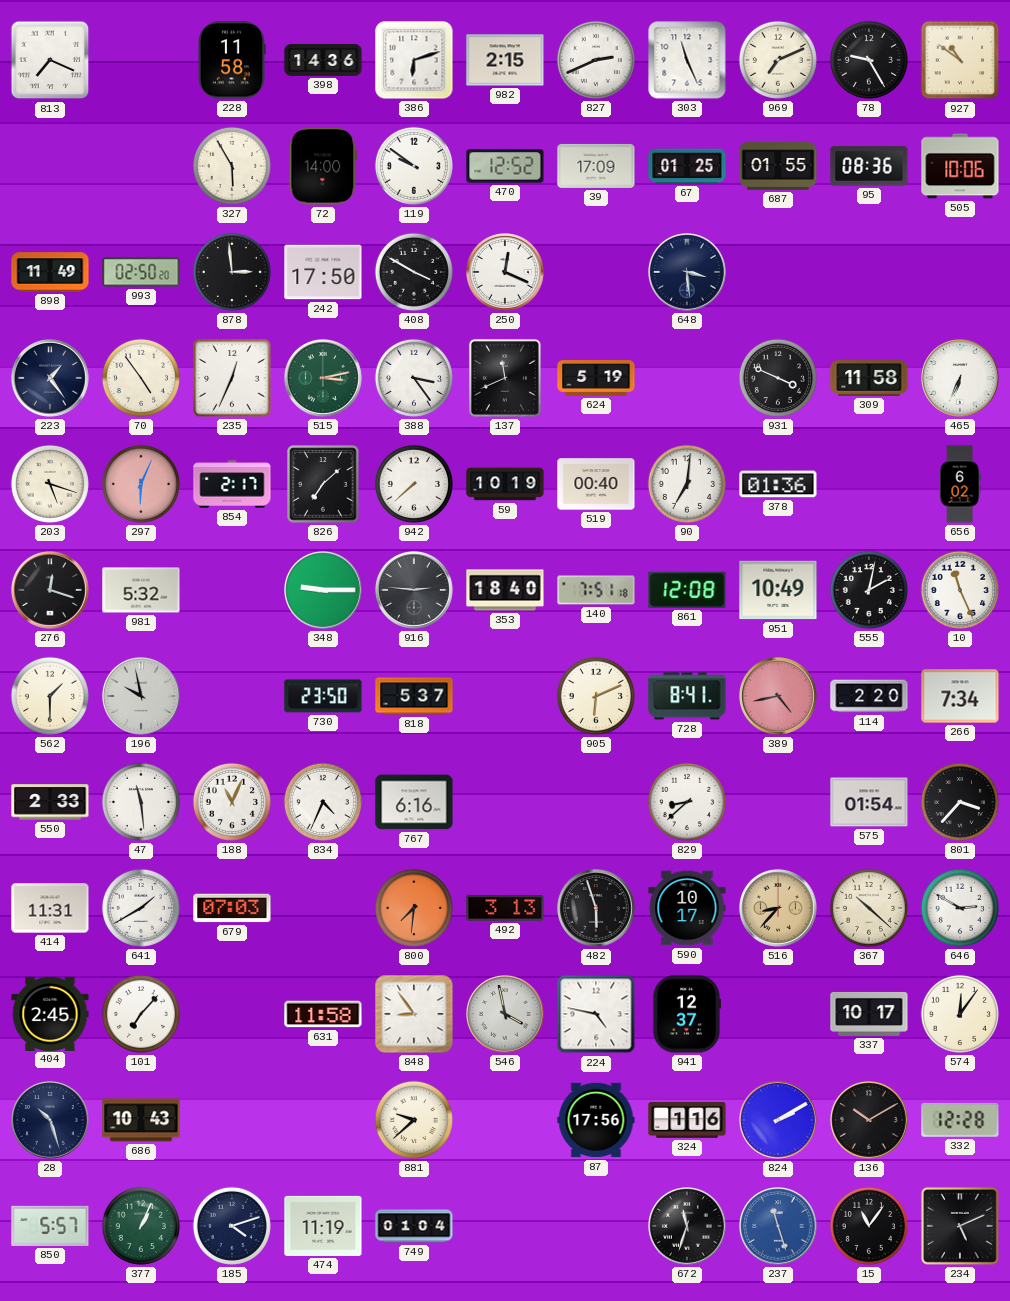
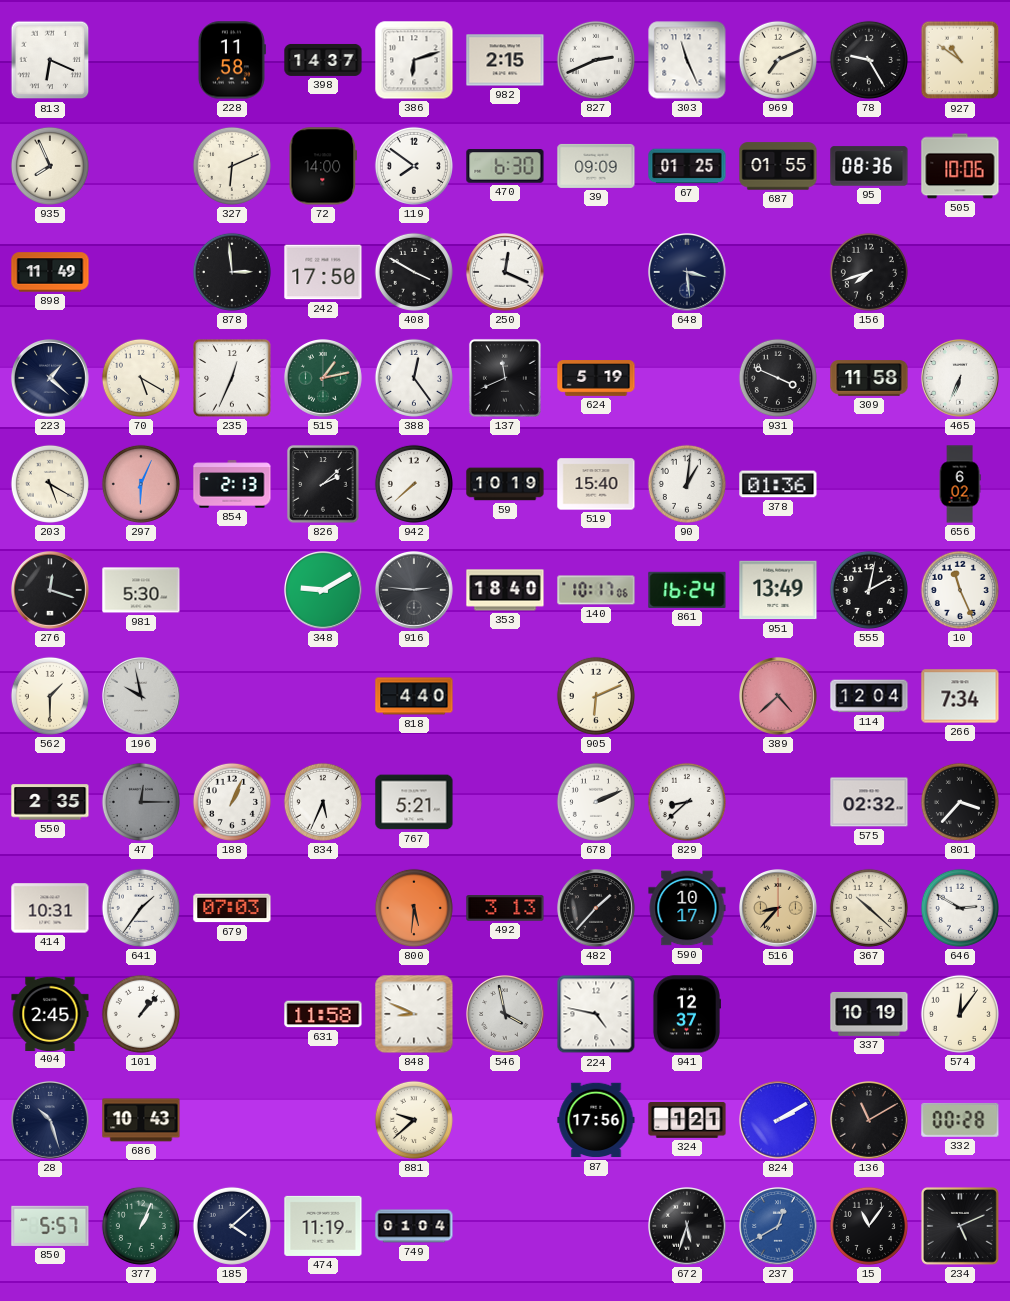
813: 7:19 -> 6:19 (50, 60)
398: 14:36 -> 14:37 (323, 60)
935: none -> 7:56 (50, 166)
327: 5:55 -> 6:11 (232, 166)
119: 9:51 -> 7:51 (414, 166)
470: 12:52 -> 6:30 (505, 166)
39: 17:09 -> 09:09 (596, 166)
993: 02:50 -> none (141, 272)
156: none -> 7:42 (869, 272)
223: 1:24 -> 1:22 (51, 379)
70: 4:54 -> 5:20 (141, 378)
515: 3:13 -> 1:13 (324, 379)
388: 3:24 -> 12:24 (414, 378)
203: 5:18 -> 5:20 (50, 484)
854: 2:17 -> 2:13 (232, 484)
826: 7:08 -> 2:08 (323, 484)
519: 00:40 -> 15:40 (596, 484)
90: 7:01 -> 1:01 (687, 484)
981: 5:32 -> 5:30 (141, 590)
348: 9:15 -> 9:10 (324, 591)
140: 7:51 -> 10:17 (596, 590)
861: 12:08 -> 16:24 (687, 590)
951: 10:49 -> 13:49 (778, 590)
730: 23:50 -> none (323, 696)
818: 5:37 -> 4:40 (414, 696)
728: 8:41 -> none (687, 696)
389: 4:43 -> 4:38 (779, 697)
114: 2:20 -> 12:04 (869, 696)
550: 2:33 -> 2:35 (50, 802)
47: 11:29 -> 12:15 (141, 802)
47 dial: white -> grey (141, 802)
188: 11:04 -> 1:04 (232, 802)
834: 4:34 -> 5:34 (323, 802)
767: 6:16 -> 5:21 (414, 802)
678: none -> 2:11 (596, 802)
575: 01:54 -> 02:32 (869, 802)
414: 11:31 -> 10:31 (50, 908)
641: 1:40 -> 1:36 (141, 908)
800: 7:31 -> 5:31 (414, 908)
482: 5:57 -> 1:37 (597, 909)
101: 7:07 -> 1:07 (141, 1014)
848: 8:54 -> 8:49 (414, 1014)
337: 10:17 -> 10:19 (869, 1014)
324: 1:16 -> 1:21 (687, 1120)
136: 10:10 -> 11:10 (870, 1121)
332: 12:28 -> 00:28 (960, 1120)
185: 4:12 -> 4:08 (232, 1226)
672: 11:33 -> 5:33 (688, 1227)
237: 11:27 -> 12:40 (779, 1227)
